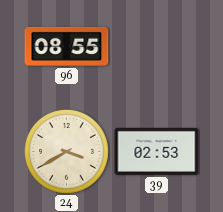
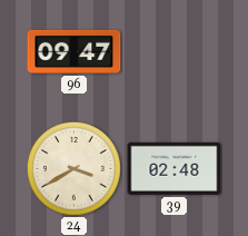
96: 08:55 -> 09:47 (75, 51)
39: 02:53 -> 02:48 (175, 168)
